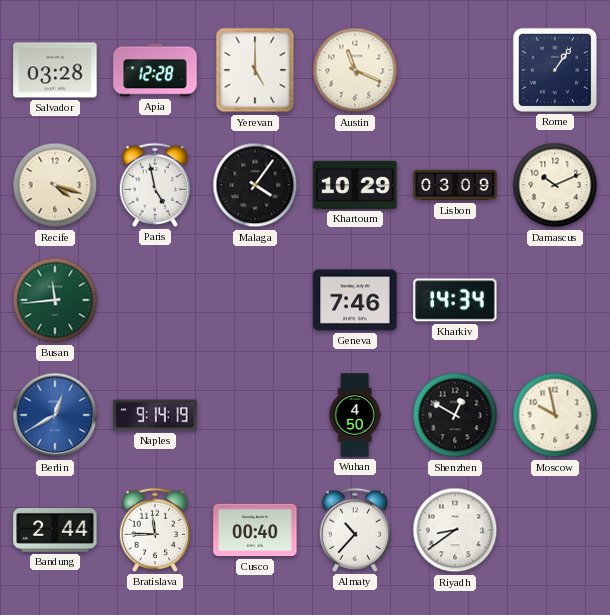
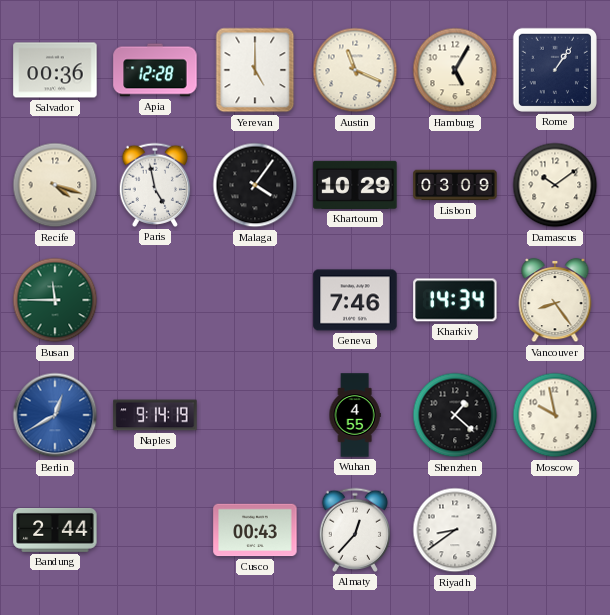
Salvador: 03:28 -> 00:36 (55, 70)
Hamburg: none -> 5:05 (455, 70)
Damascus: 10:11 -> 10:09 (555, 185)
Busan: 11:44 -> 11:45 (55, 300)
Vancouver: none -> 8:24 (555, 300)
Wuhan: 4:50 -> 4:55 (355, 415)
Shenzhen: 12:50 -> 1:22 (455, 415)
Bratislava: 11:45 -> none (155, 530)
Cusco: 00:40 -> 00:43 (255, 530)
Almaty: 10:37 -> 12:37 (355, 530)
